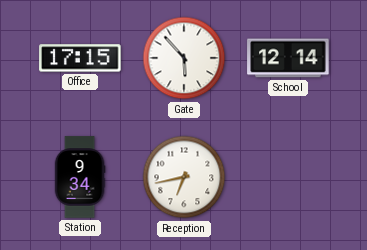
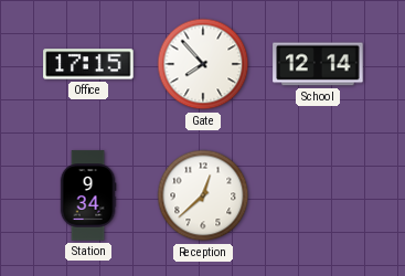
Gate: 5:53 -> 7:53 (203, 64)
Reception: 6:43 -> 12:38 (203, 195)
